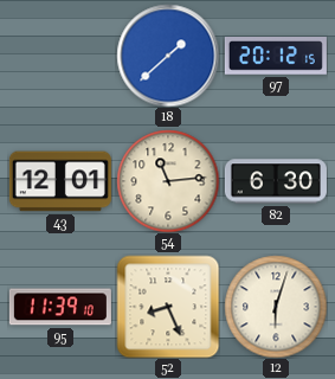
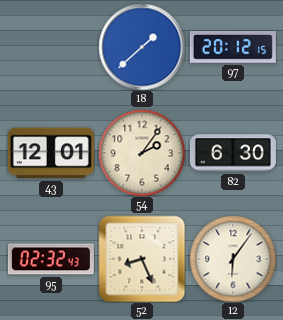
54: 11:14 -> 2:06 (142, 153)
95: 11:39 -> 02:32 (51, 259)
12: 6:03 -> 6:06 (233, 259)
